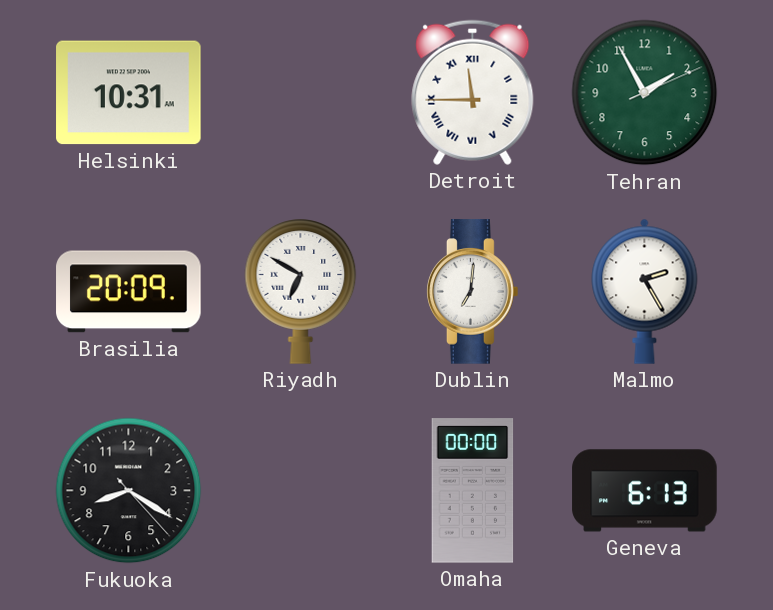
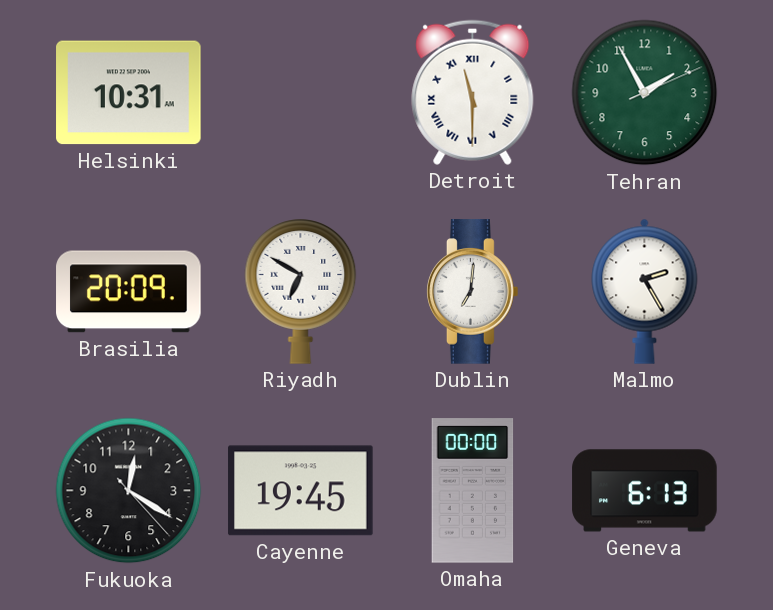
Detroit: 11:45 -> 11:30 (473, 92)
Fukuoka: 8:20 -> 12:20 (129, 491)
Cayenne: none -> 19:45 (301, 491)
